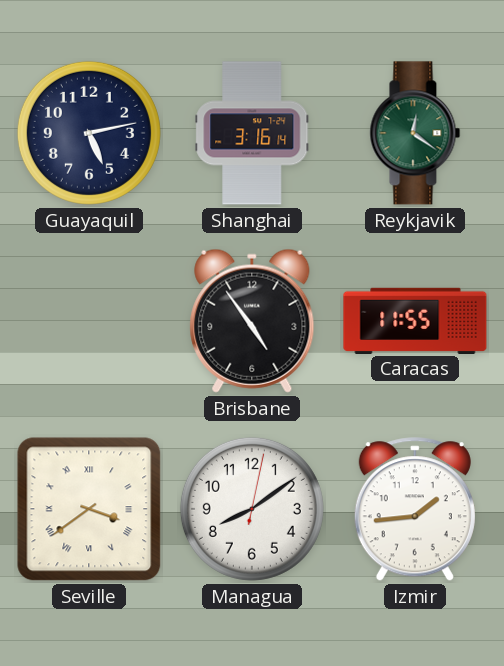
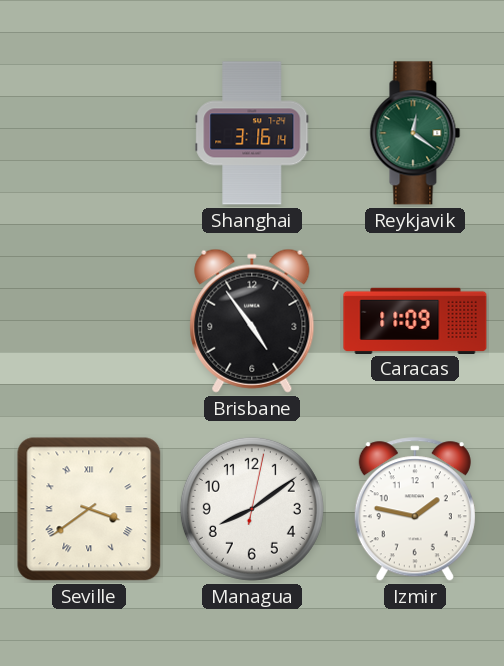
Guayaquil: 5:13 -> none (89, 133)
Caracas: 11:55 -> 11:09 (415, 320)
Izmir: 1:44 -> 1:47 (415, 510)
